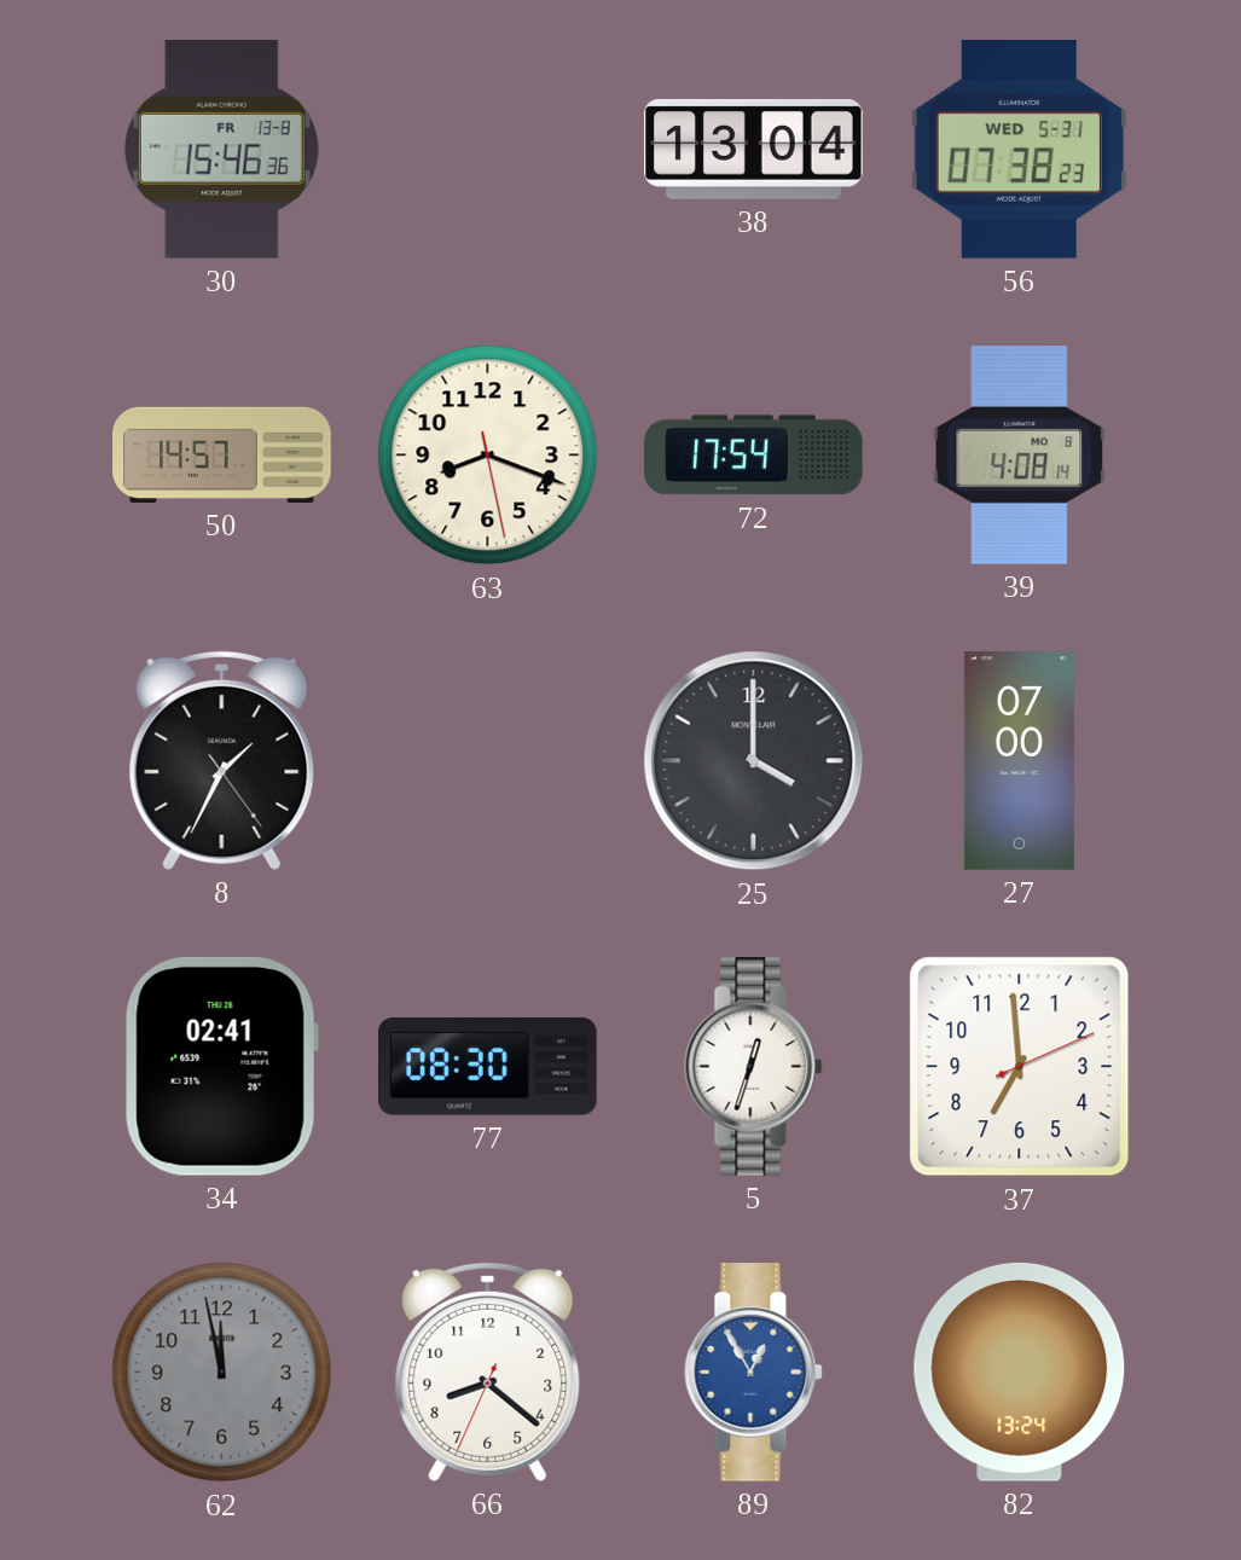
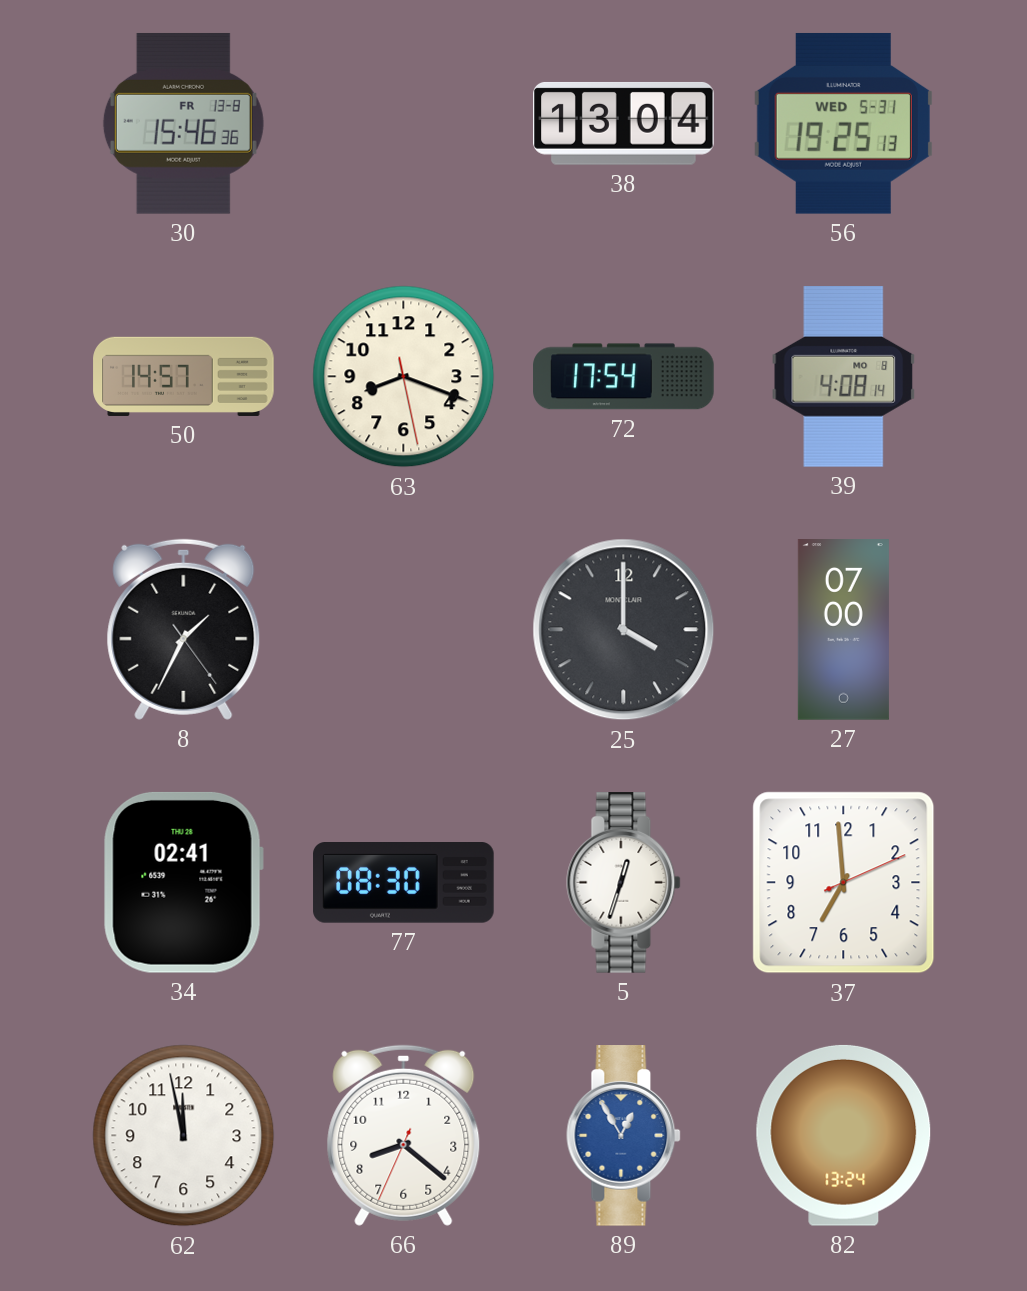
56: 07:38 -> 19:25 (843, 123)
62 dial: grey -> white (184, 1136)
